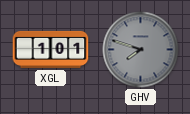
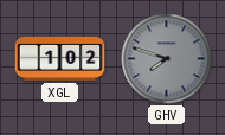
XGL: 1:01 -> 1:02 (60, 58)
